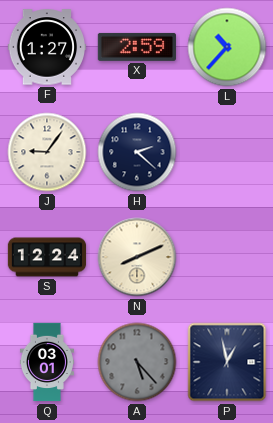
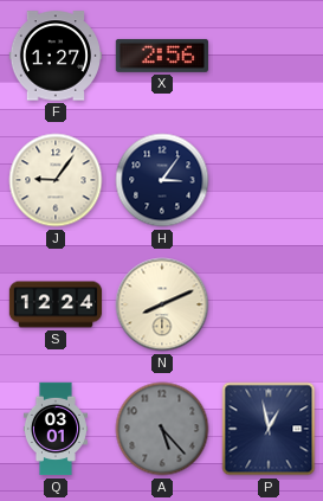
X: 2:59 -> 2:56 (162, 56)
L: 10:37 -> none (227, 47)
H: 2:22 -> 3:06 (162, 180)
